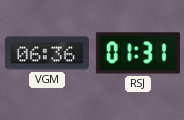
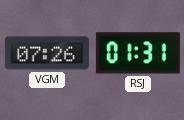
VGM: 06:36 -> 07:26 (47, 53)
